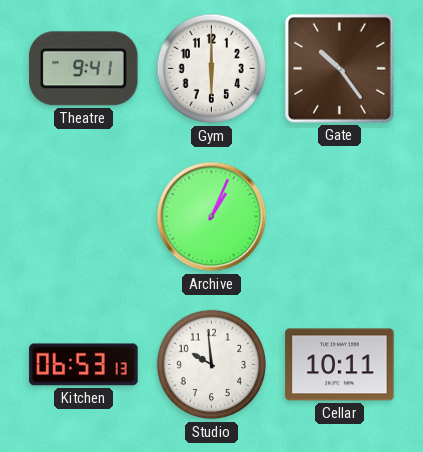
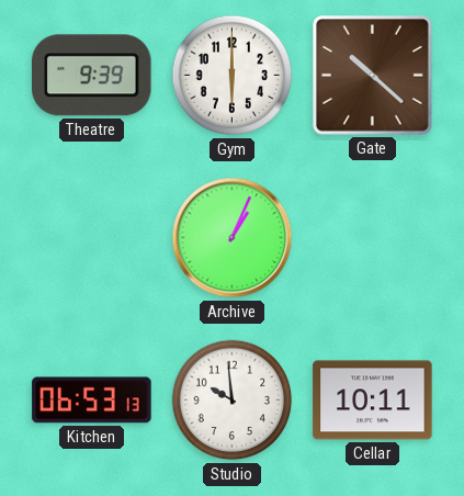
Theatre: 9:41 -> 9:39 (92, 76)
Gate: 10:24 -> 10:22 (373, 76)
